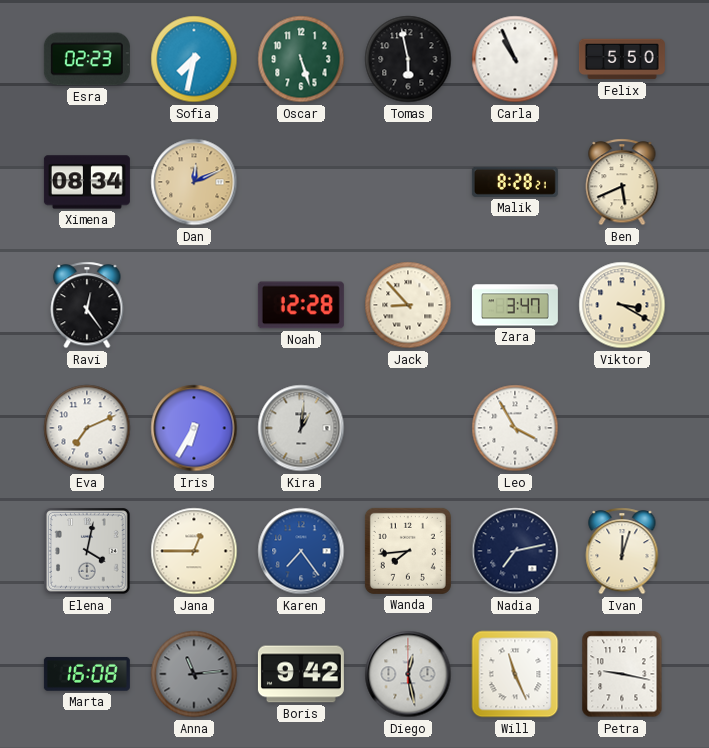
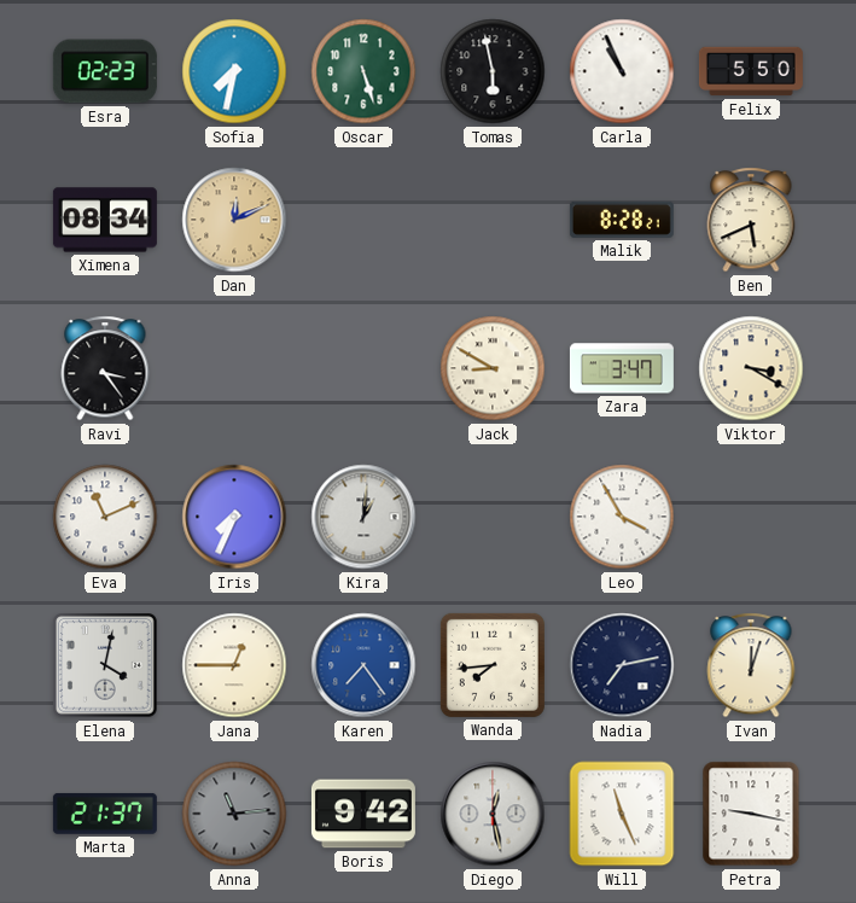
Ravi: 12:24 -> 3:24 (105, 368)
Noah: 12:28 -> none (301, 305)
Jack: 8:53 -> 8:50 (493, 368)
Eva: 7:11 -> 11:11 (105, 517)
Iris: 6:35 -> 7:34 (234, 517)
Marta: 16:08 -> 21:37 (105, 814)
